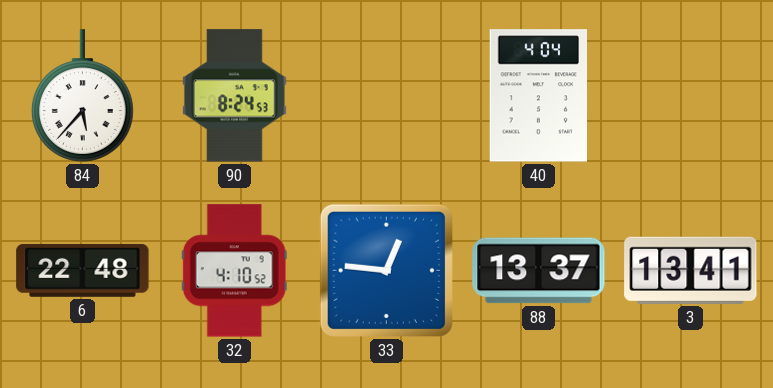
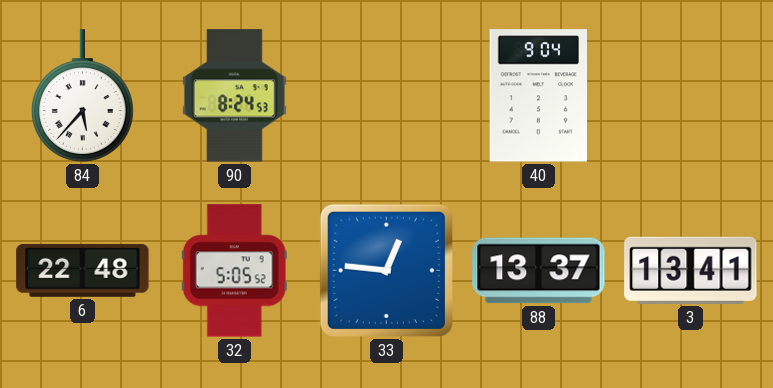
40: 4:04 -> 9:04 (538, 96)
32: 4:10 -> 5:05 (234, 271)
